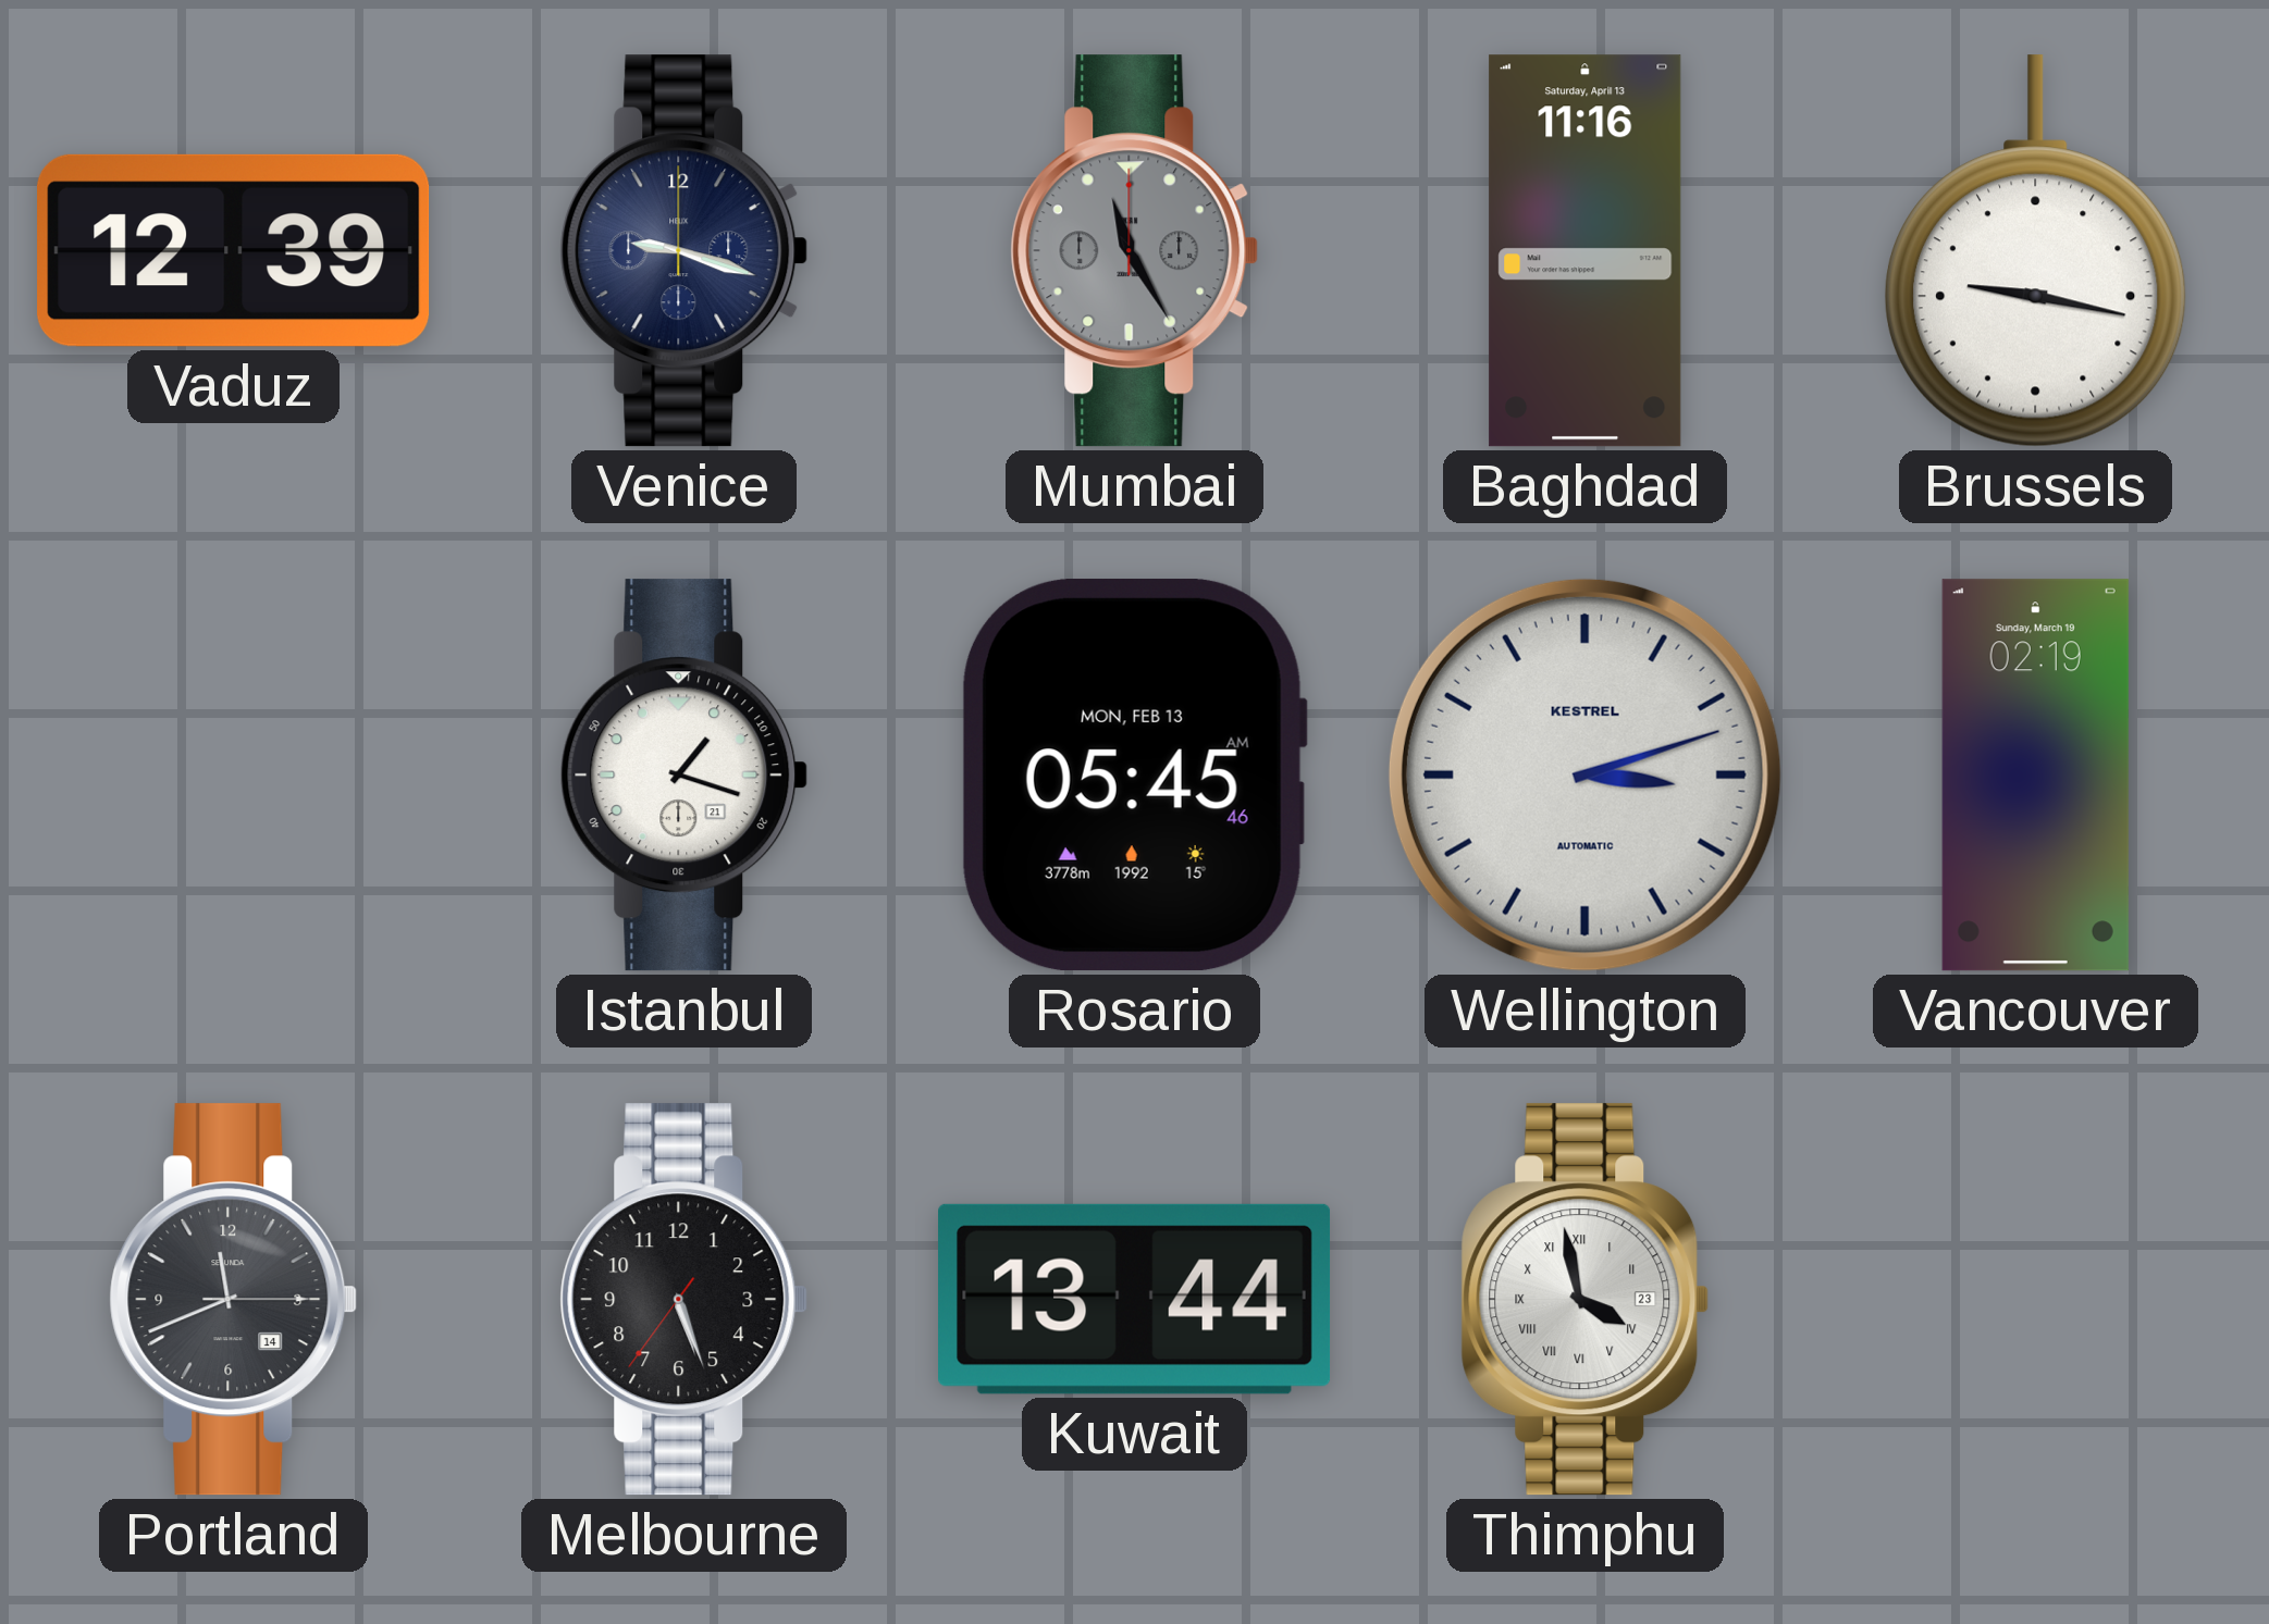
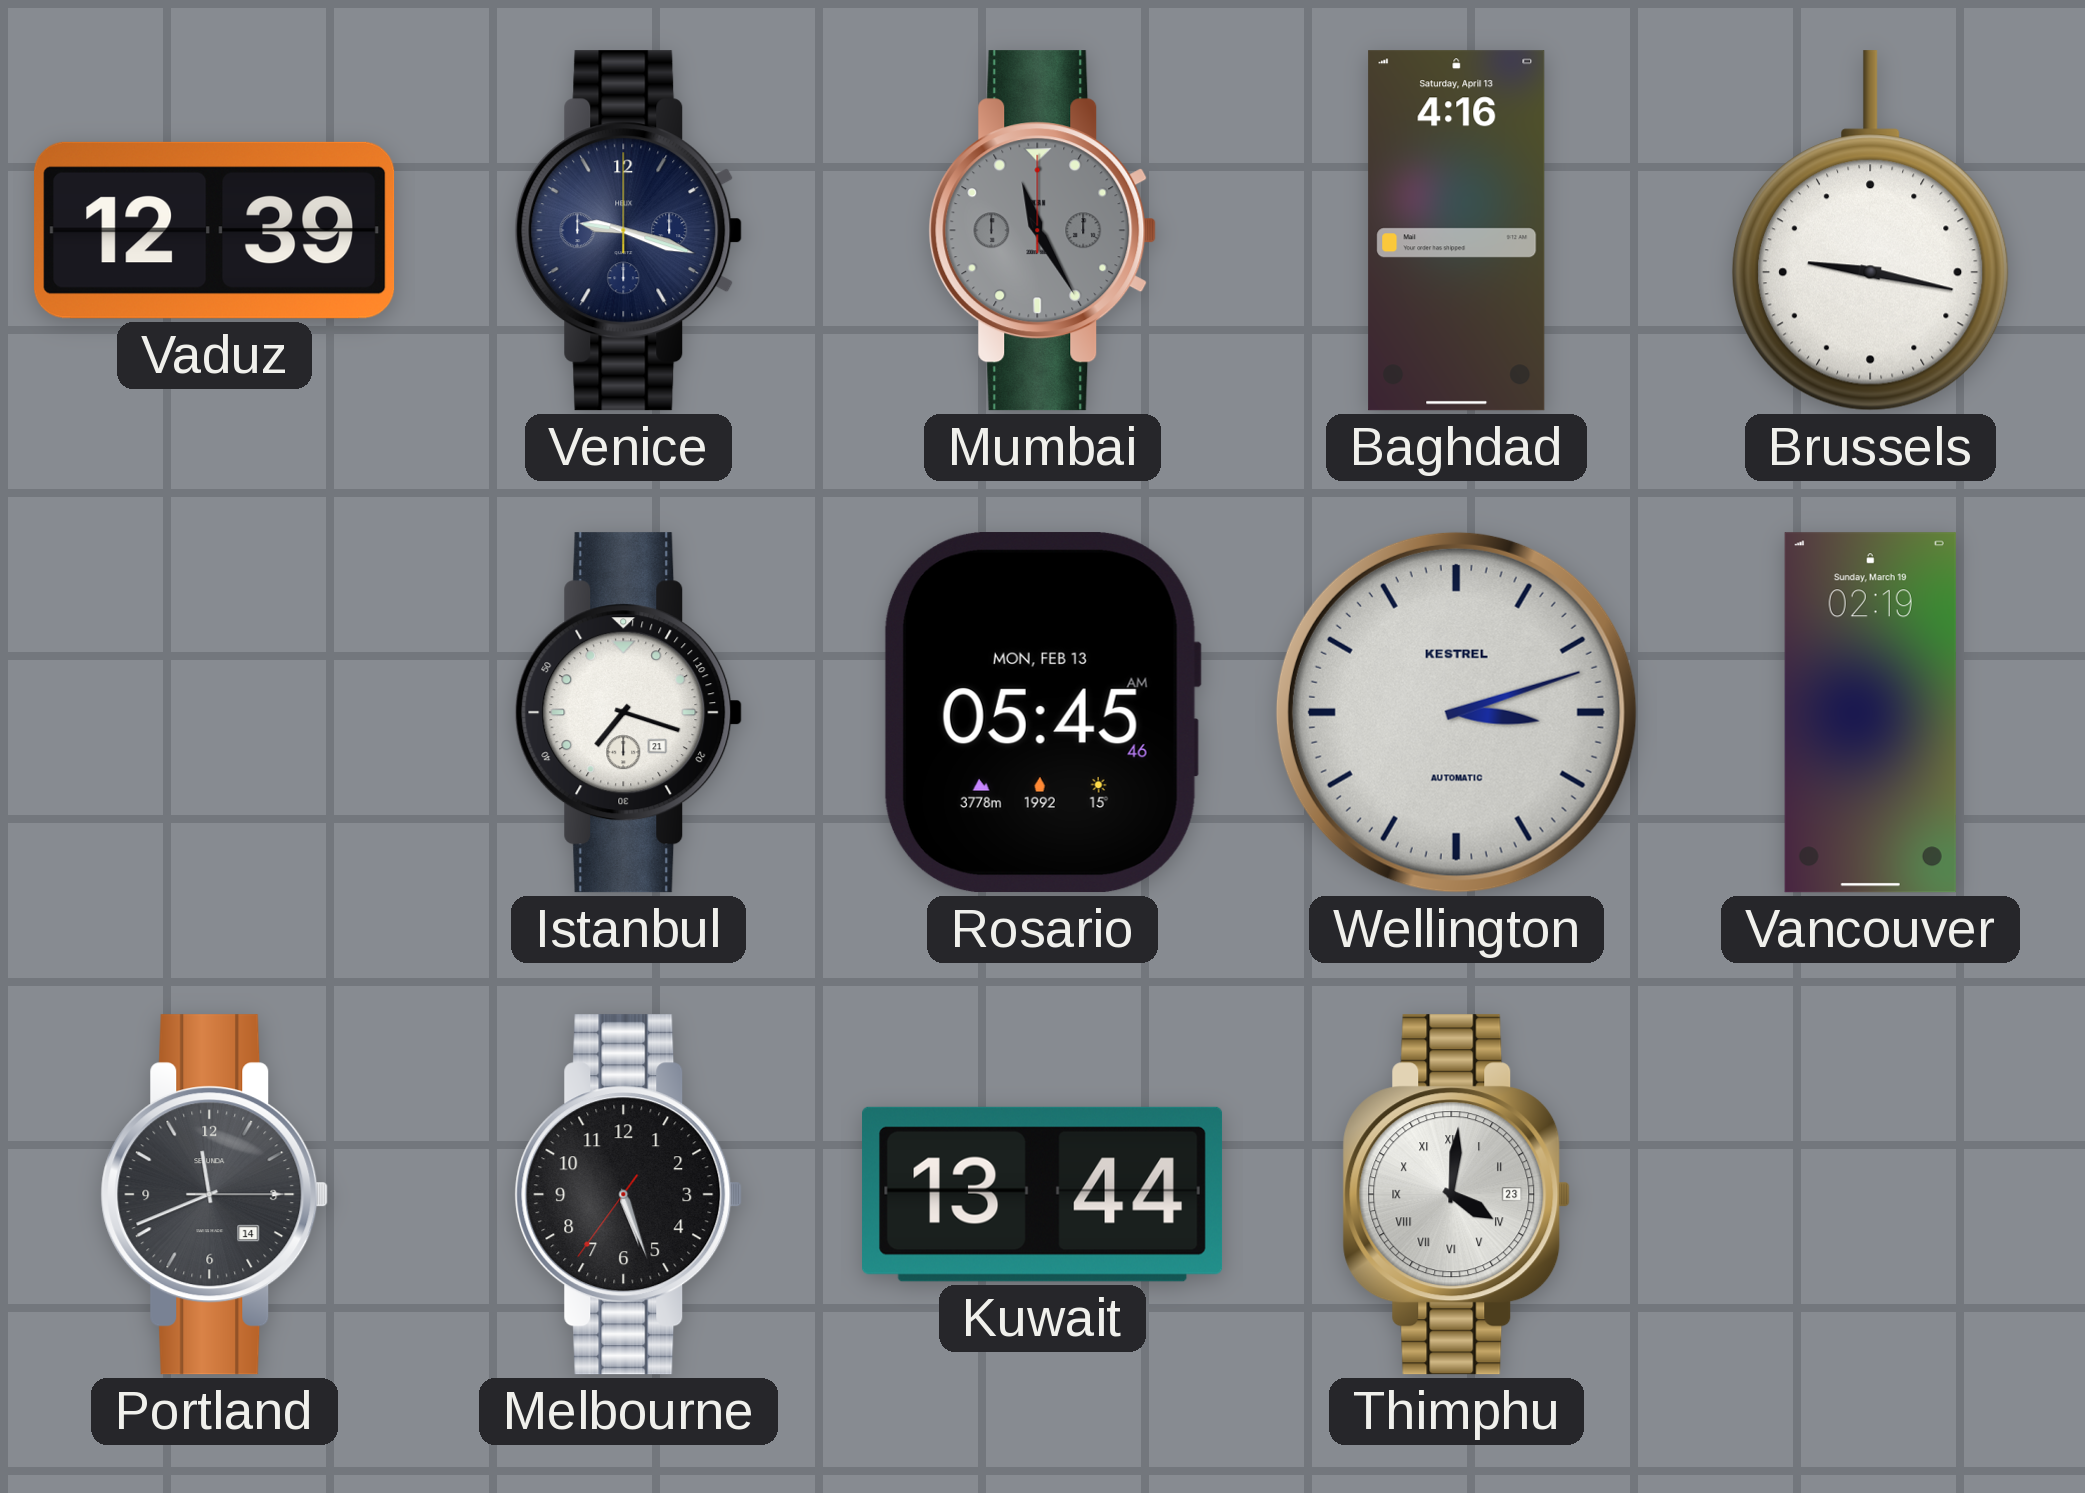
Baghdad: 11:16 -> 4:16 (1457, 231)
Istanbul: 1:18 -> 7:18 (629, 713)
Thimphu: 3:58 -> 4:01 (1457, 1195)
